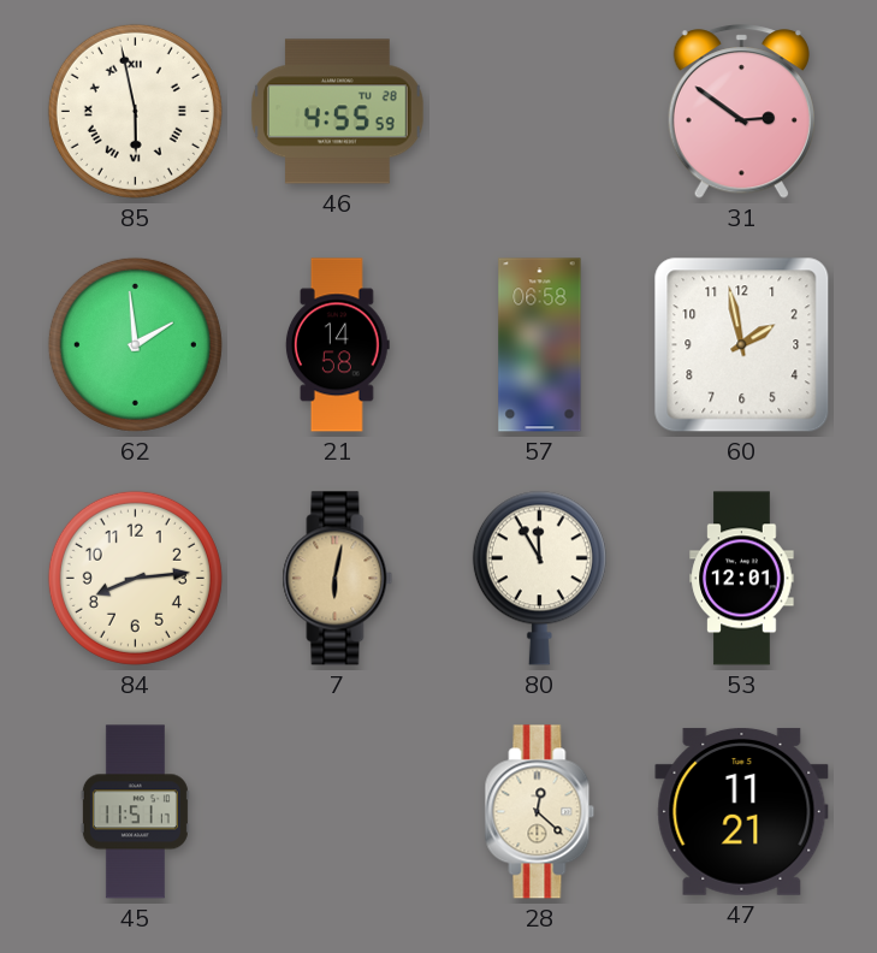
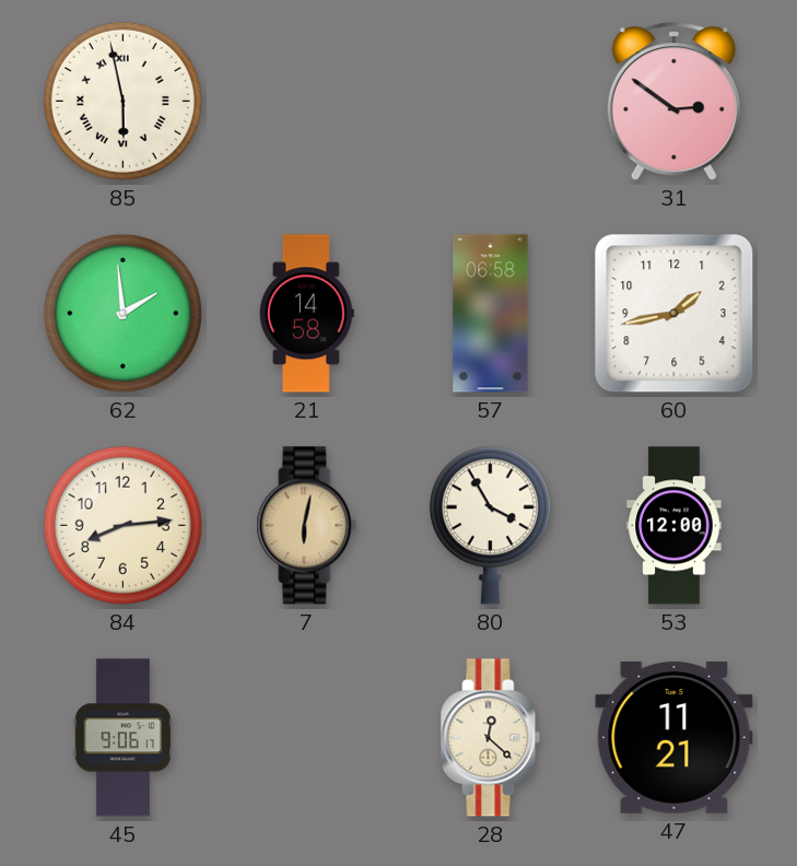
46: 4:55 -> none (337, 112)
60: 1:58 -> 1:43 (675, 314)
80: 11:55 -> 3:55 (490, 525)
53: 12:01 -> 12:00 (675, 526)
45: 11:51 -> 9:06 (122, 738)
